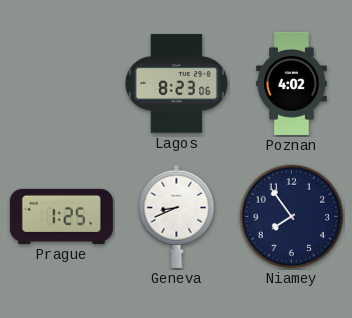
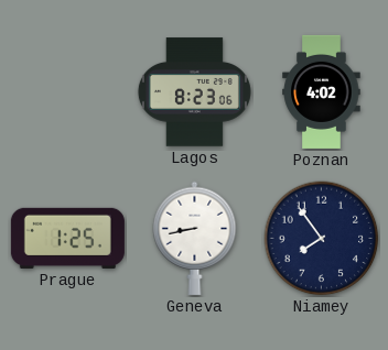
Geneva: 8:41 -> 8:43 (195, 238)
